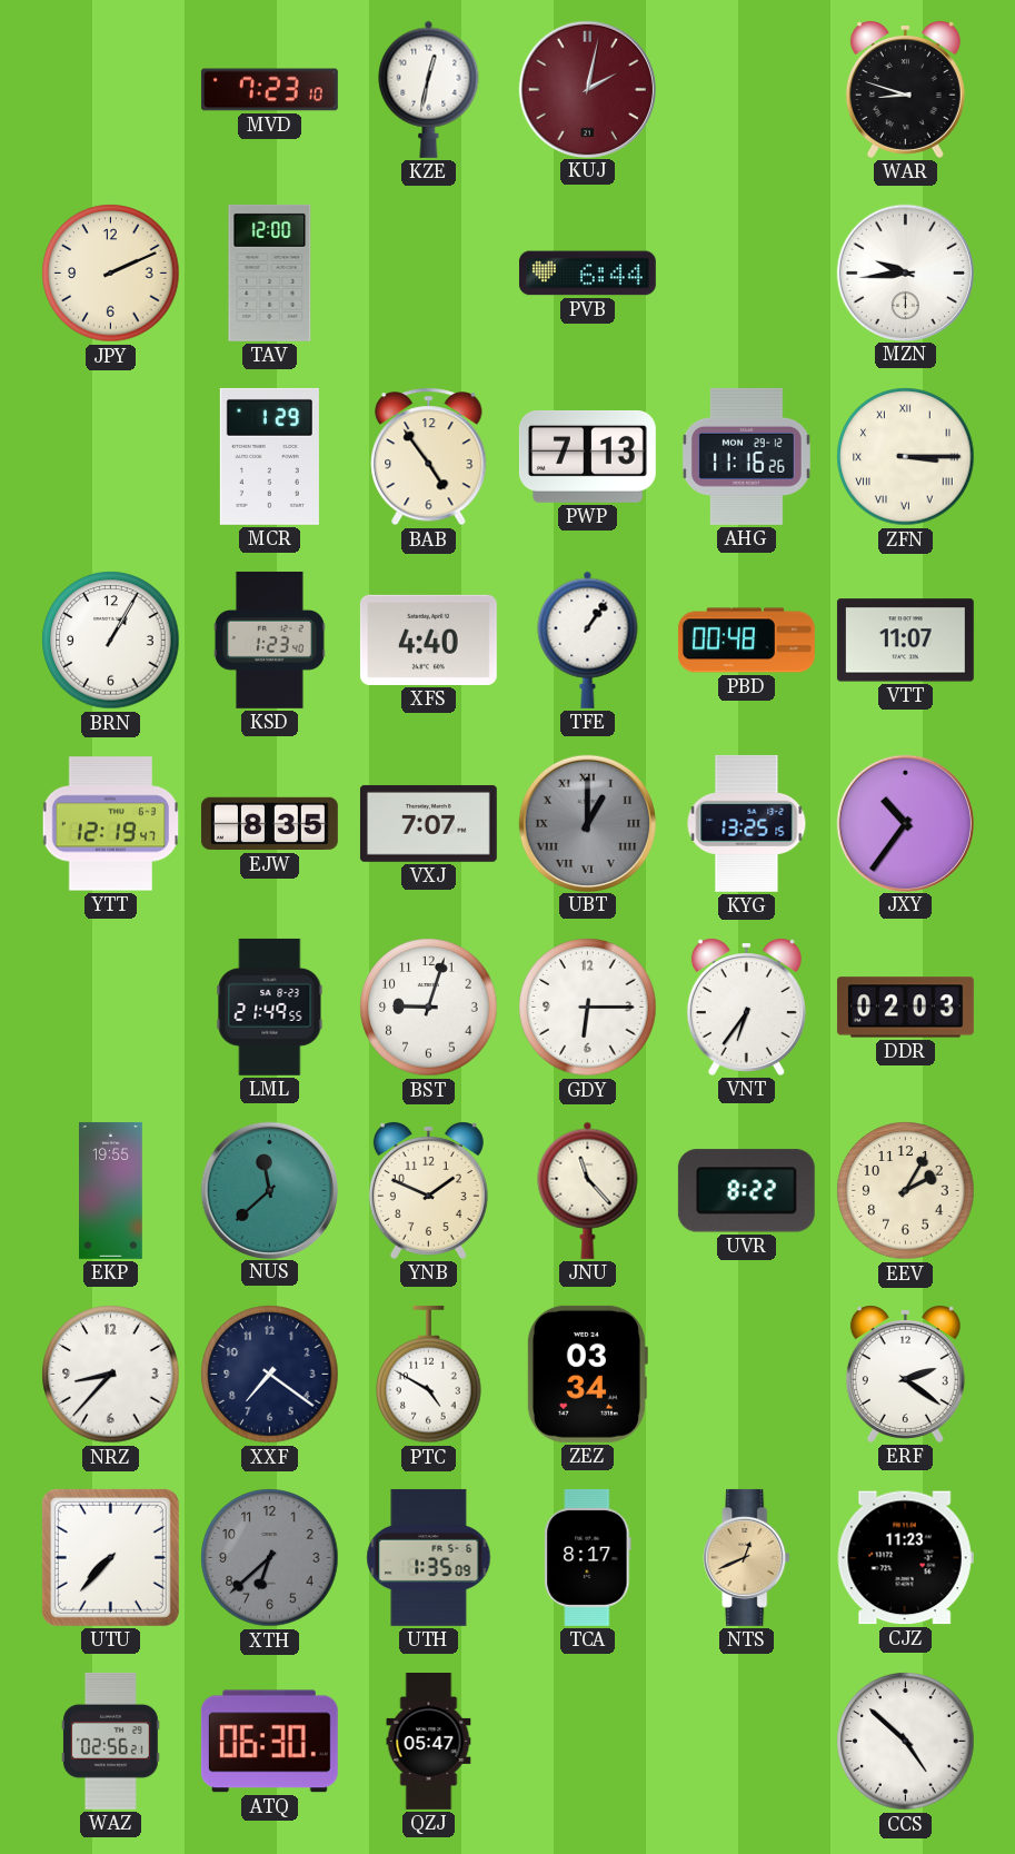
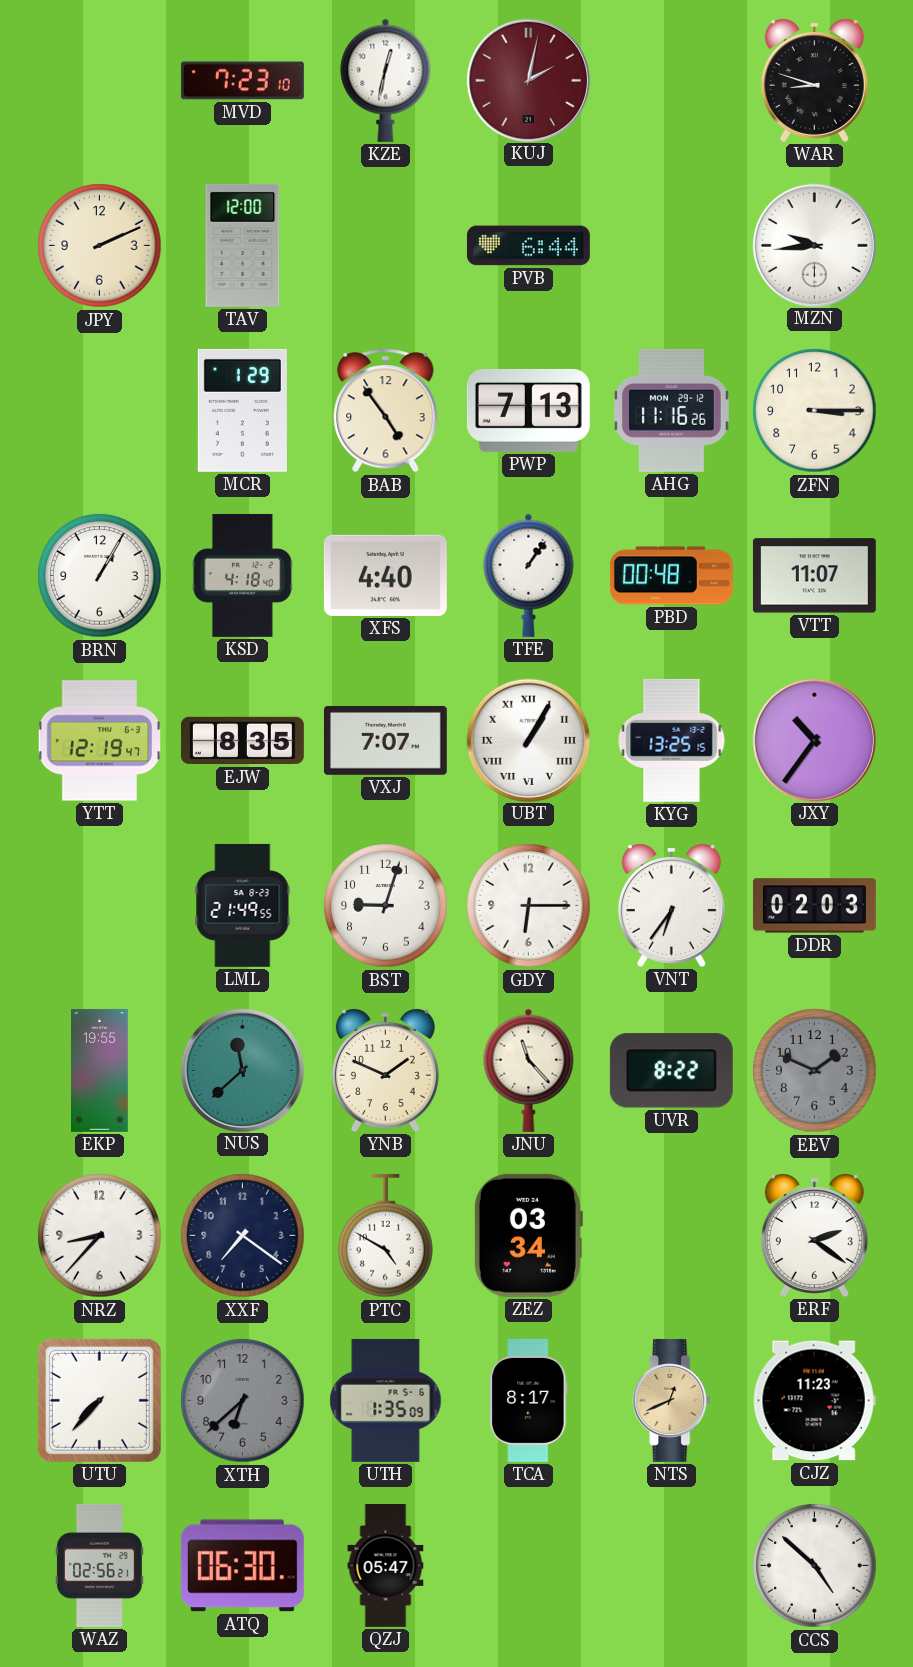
ZFN numerals: Roman -> Arabic (815, 411)
KSD: 1:23 -> 4:18 (242, 575)
UBT: 1:00 -> 1:05 (528, 740)
UBT dial: grey -> white (528, 740)
EEV: 2:05 -> 1:49 (815, 1071)
EEV dial: cream -> grey (815, 1071)
